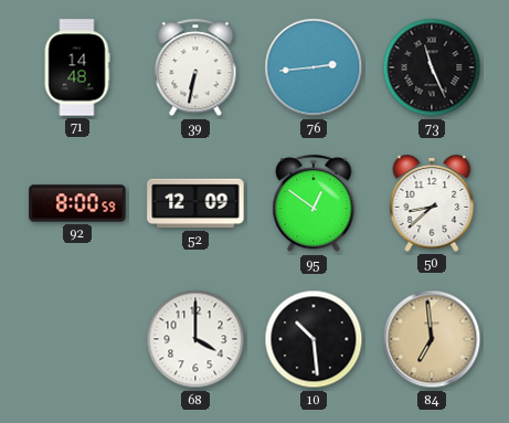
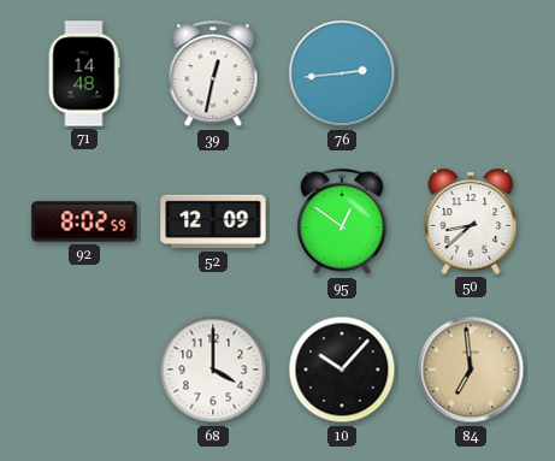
39: 6:32 -> 12:32 (213, 75)
73: 11:26 -> none (432, 67)
92: 8:00 -> 8:02 (84, 221)
10: 10:29 -> 10:07 (342, 370)
